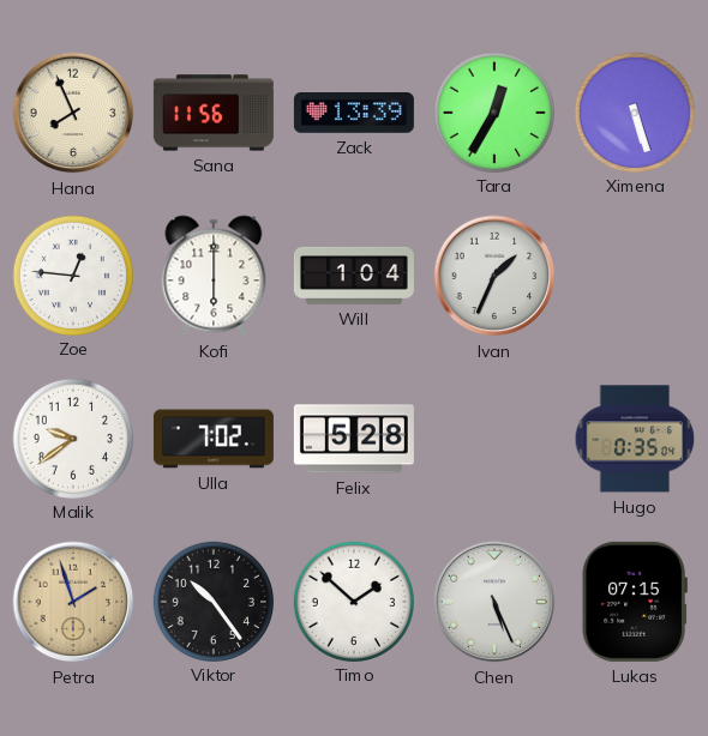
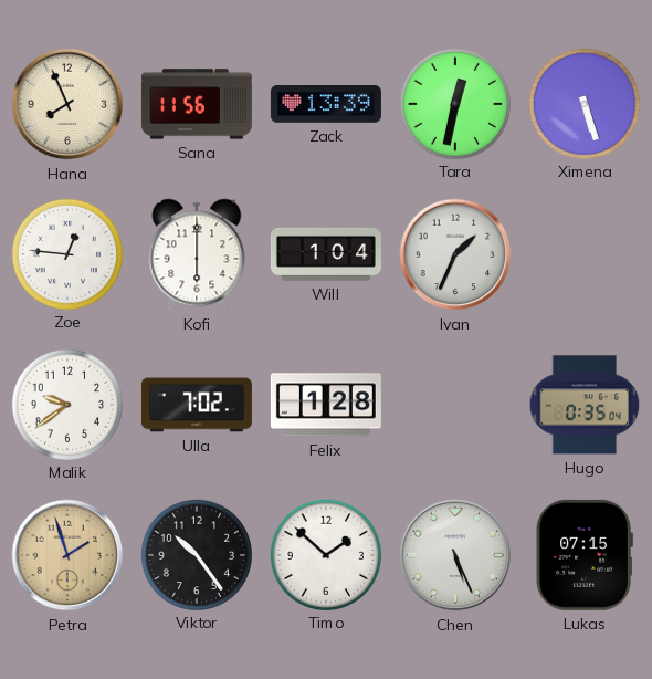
Tara: 12:35 -> 12:32 (454, 103)
Felix: 5:28 -> 1:28 (326, 405)
